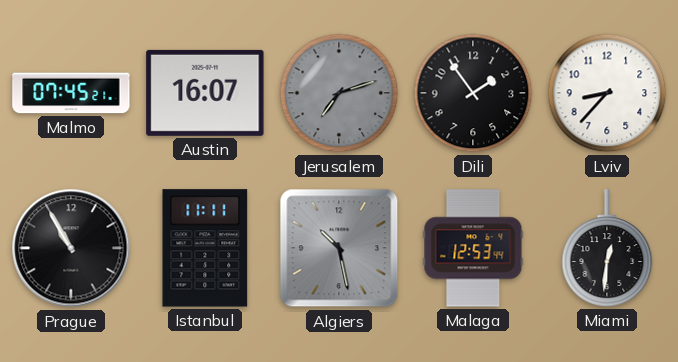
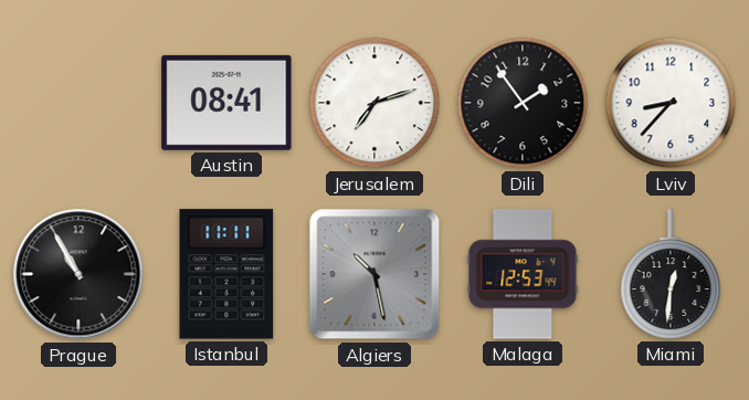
Malmo: 07:45 -> none (71, 93)
Austin: 16:07 -> 08:41 (226, 103)
Jerusalem dial: grey -> white (374, 103)
